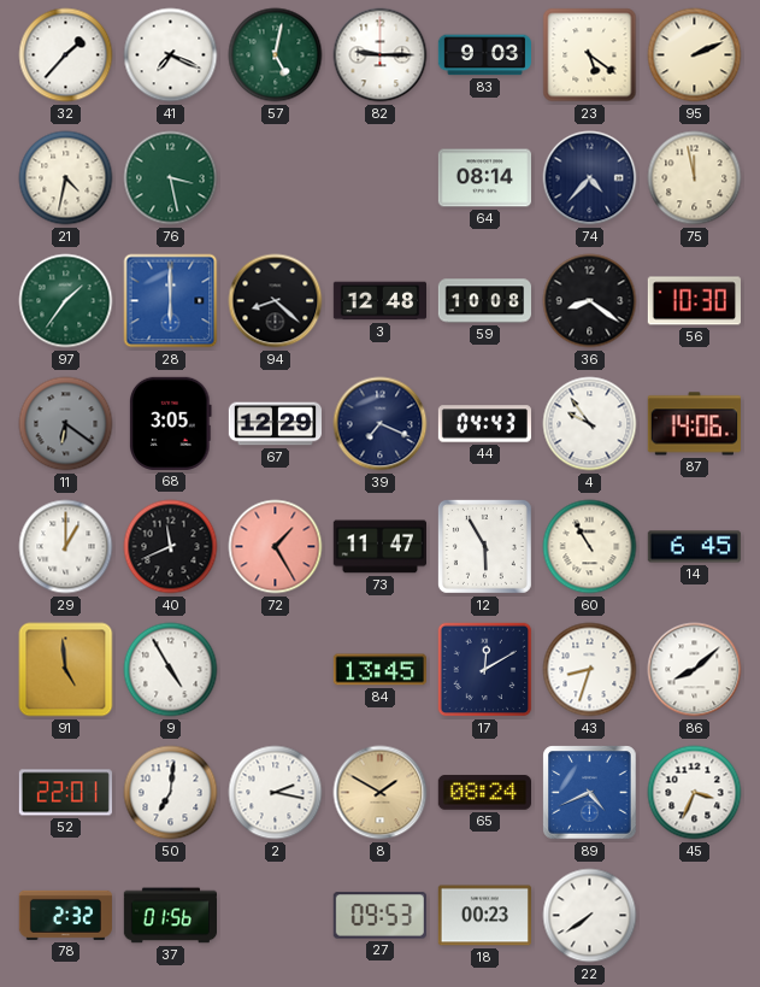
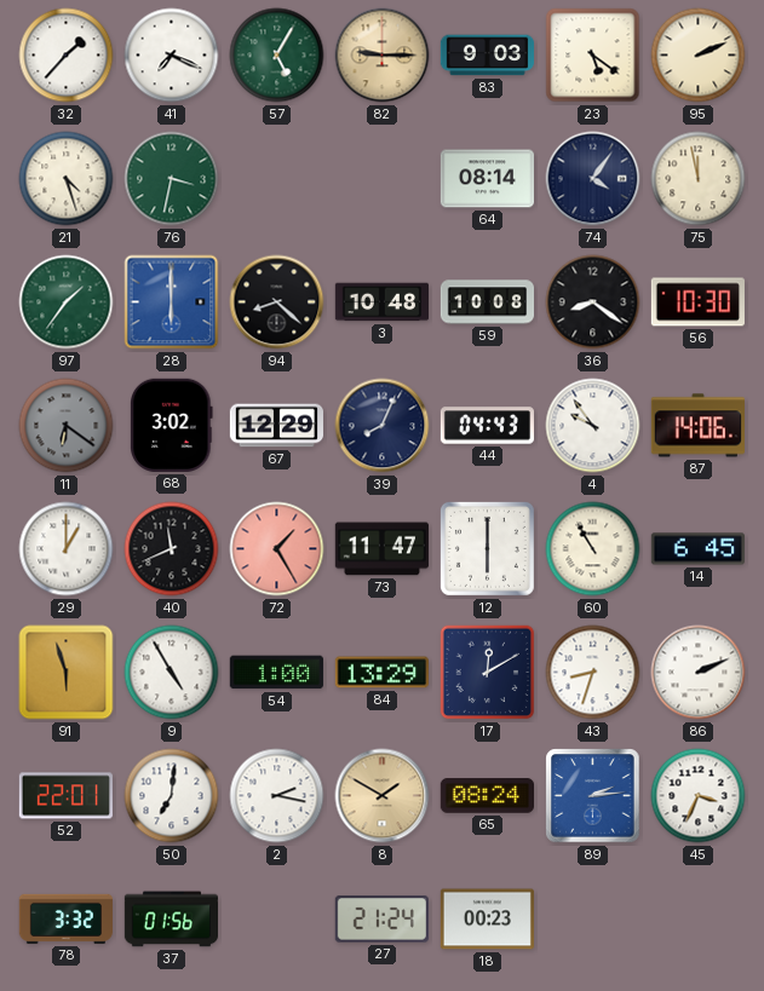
57: 5:02 -> 5:05 (277, 56)
82 dial: white -> champagne (383, 56)
21: 4:32 -> 4:27 (67, 179)
76: 3:28 -> 3:32 (172, 179)
74: 4:37 -> 4:06 (593, 179)
3: 12:48 -> 10:48 (381, 303)
68: 3:05 -> 3:02 (172, 425)
39: 7:19 -> 8:04 (383, 426)
12: 5:55 -> 6:00 (487, 548)
91: 4:59 -> 5:57 (67, 673)
54: none -> 1:00 (276, 673)
84: 13:45 -> 13:29 (381, 673)
86: 8:08 -> 2:11 (699, 673)
89: 4:41 -> 2:14 (593, 796)
78: 2:32 -> 3:32 (65, 918)
27: 09:53 -> 21:24 (381, 920)
22: 7:39 -> none (590, 916)
